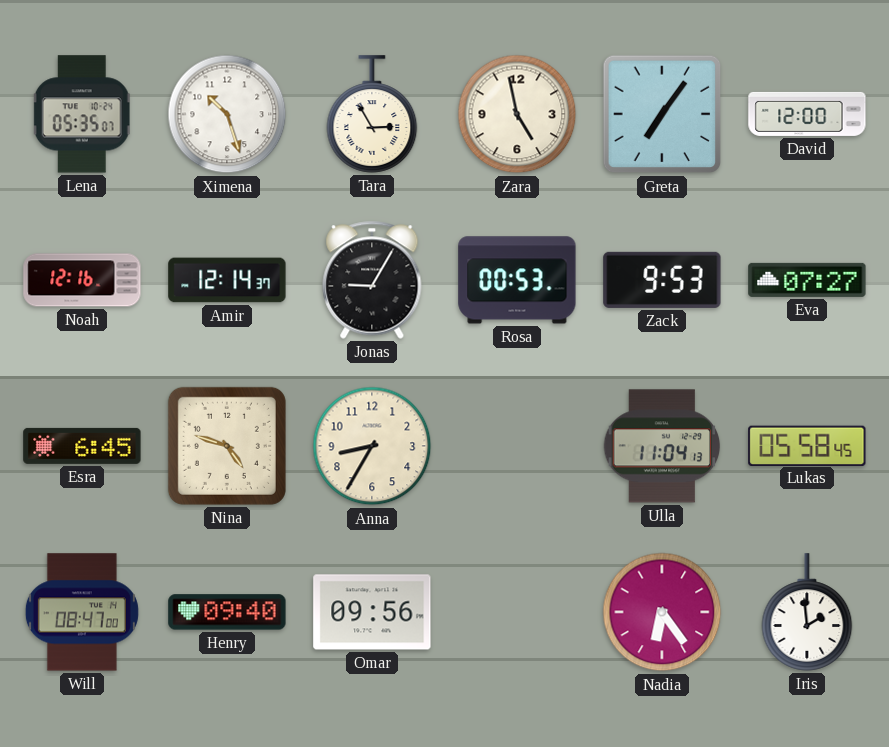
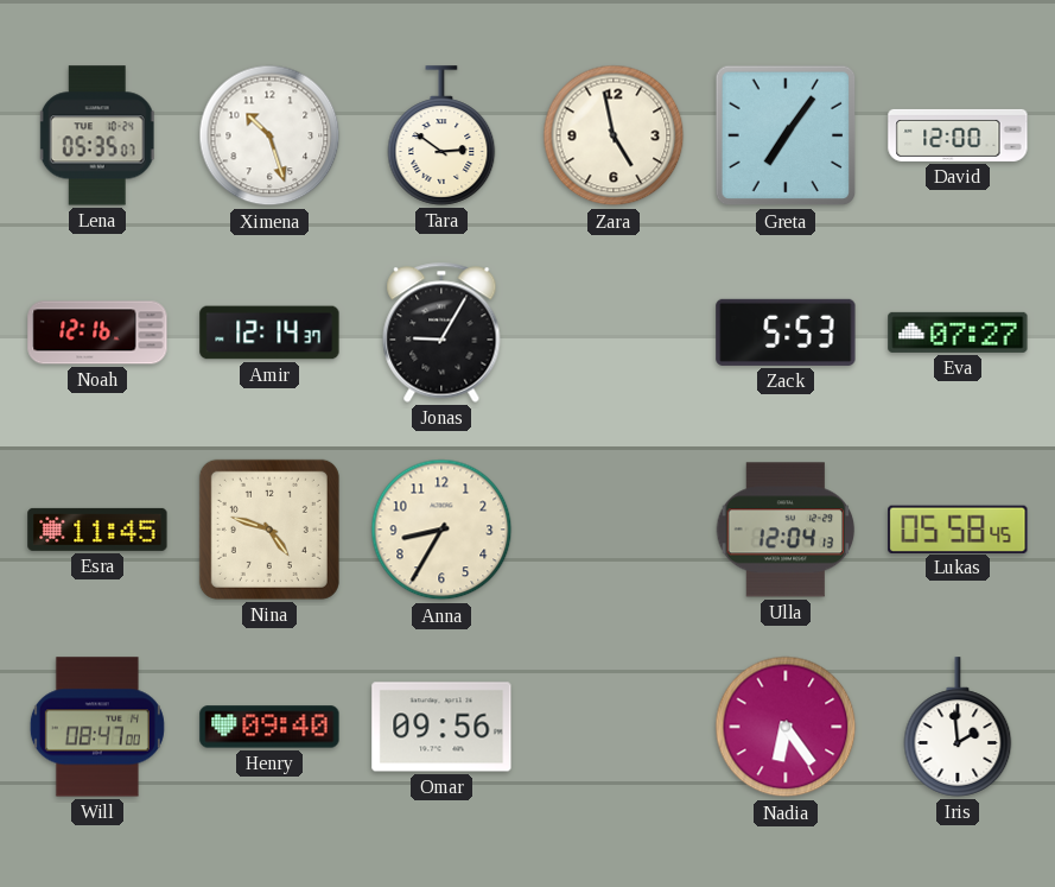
Tara: 2:55 -> 2:51 (441, 135)
Rosa: 00:53 -> none (517, 280)
Zack: 9:53 -> 5:53 (786, 332)
Esra: 6:45 -> 11:45 (97, 530)
Ulla: 11:04 -> 12:04 (786, 530)
